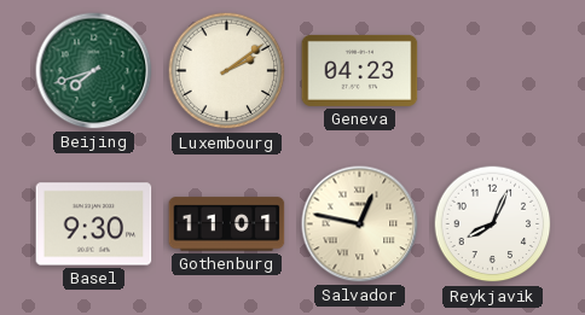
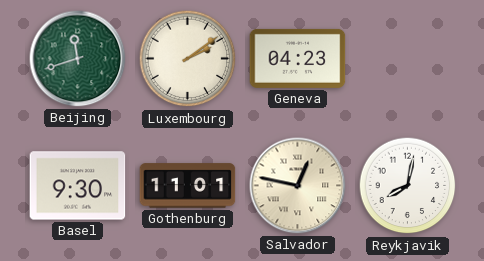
Beijing: 7:42 -> 11:42 (78, 59)
Reykjavik: 8:04 -> 8:02 (408, 186)
